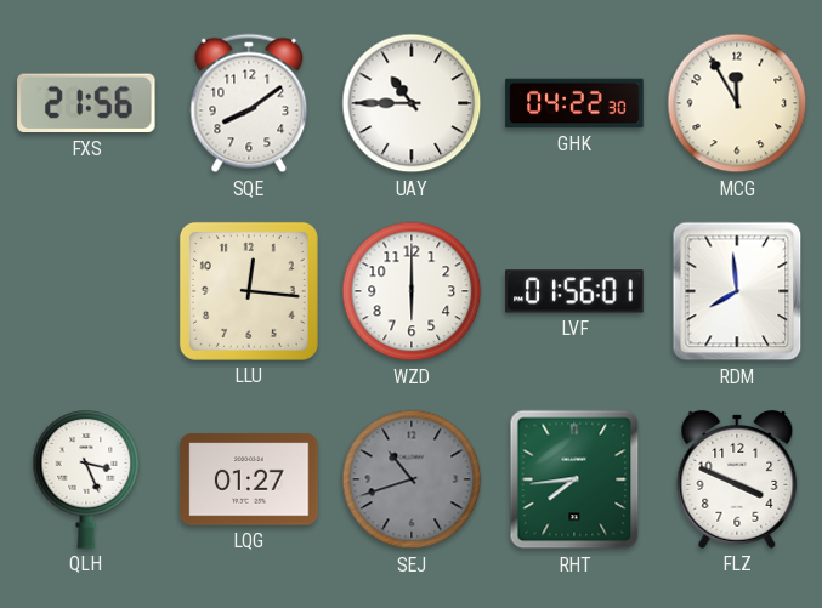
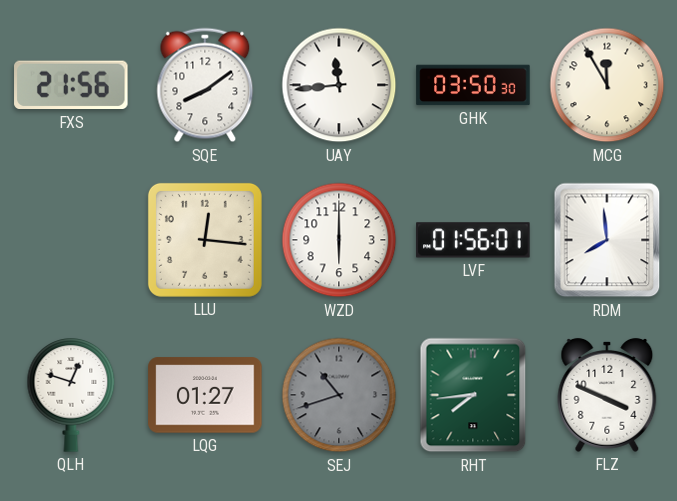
UAY: 10:45 -> 11:44 (339, 85)
GHK: 04:22 -> 03:50 (473, 85)
QLH: 3:26 -> 12:48 (71, 396)
